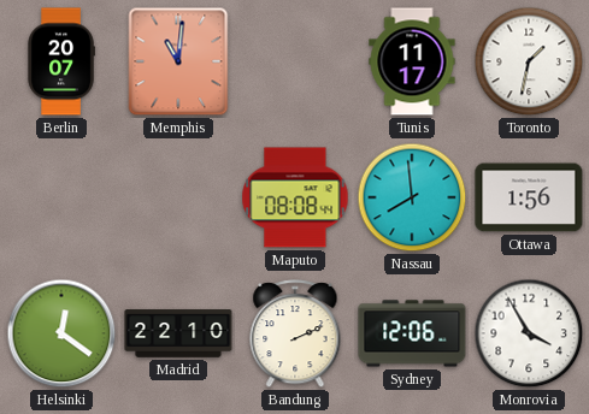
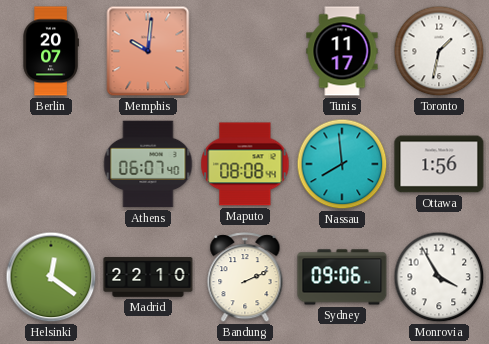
Memphis: 11:01 -> 10:01 (148, 51)
Athens: none -> 06:07 (148, 164)
Sydney: 12:06 -> 09:06 (342, 277)
